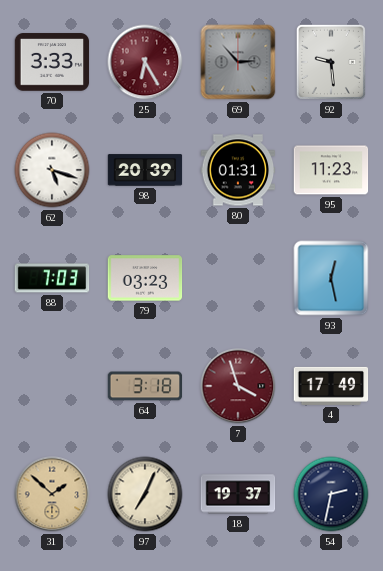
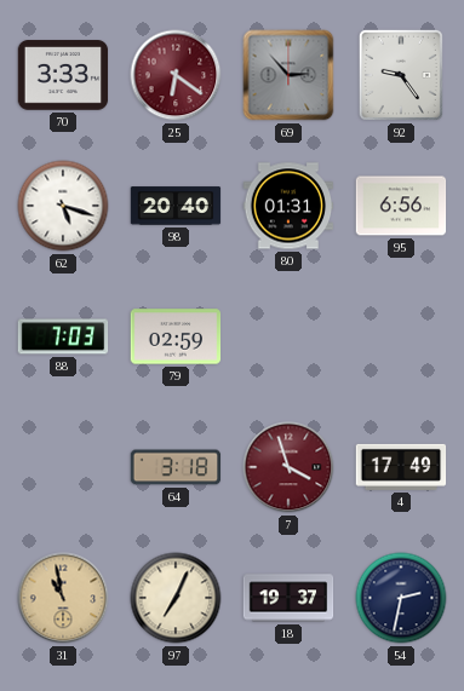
25: 6:25 -> 6:21 (176, 75)
92: 9:29 -> 9:24 (401, 75)
98: 20:39 -> 20:40 (176, 206)
95: 11:23 -> 6:56 (401, 206)
79: 03:23 -> 02:59 (176, 336)
93: 12:28 -> none (331, 278)
31: 1:52 -> 10:58 (63, 598)
